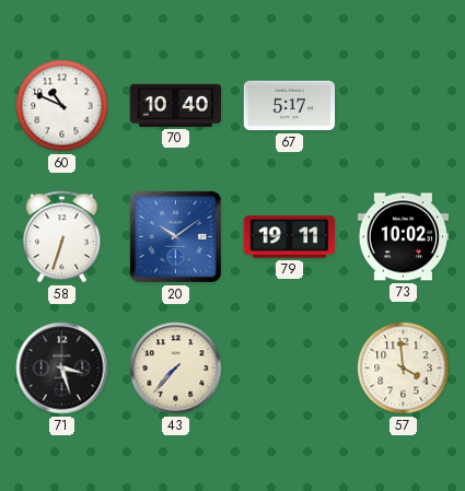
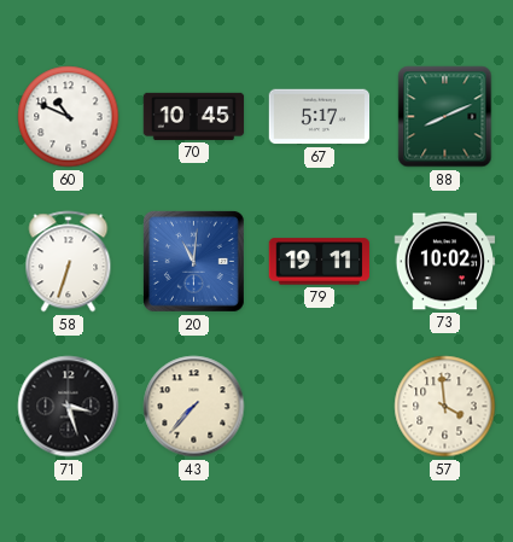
70: 10:40 -> 10:45 (194, 116)
88: none -> 8:11 (445, 117)
20: 10:09 -> 11:01 (194, 262)
